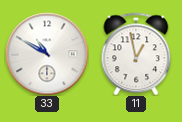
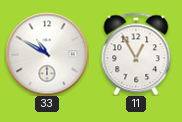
11: 12:58 -> 12:55 (136, 54)
